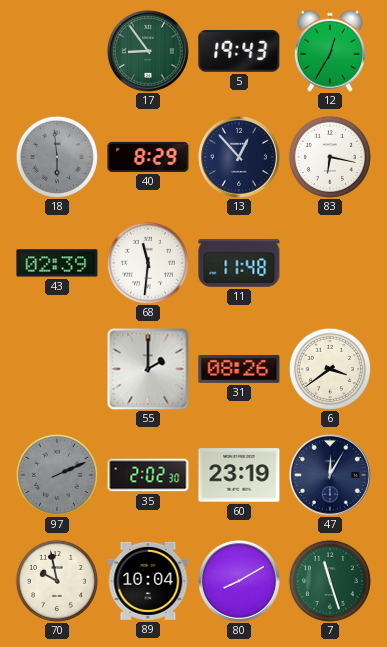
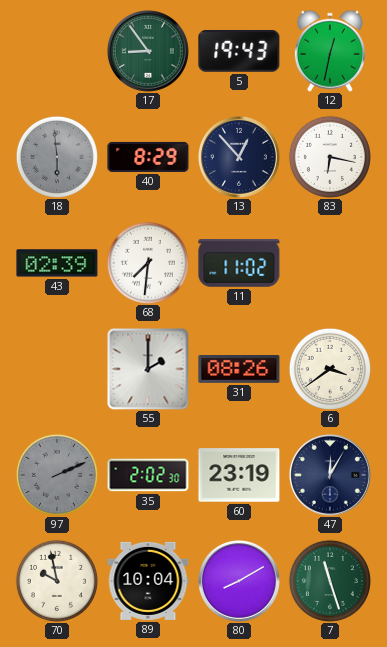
12: 12:35 -> 12:32 (330, 51)
68: 11:31 -> 7:31 (148, 263)
11: 11:48 -> 11:02 (239, 263)
